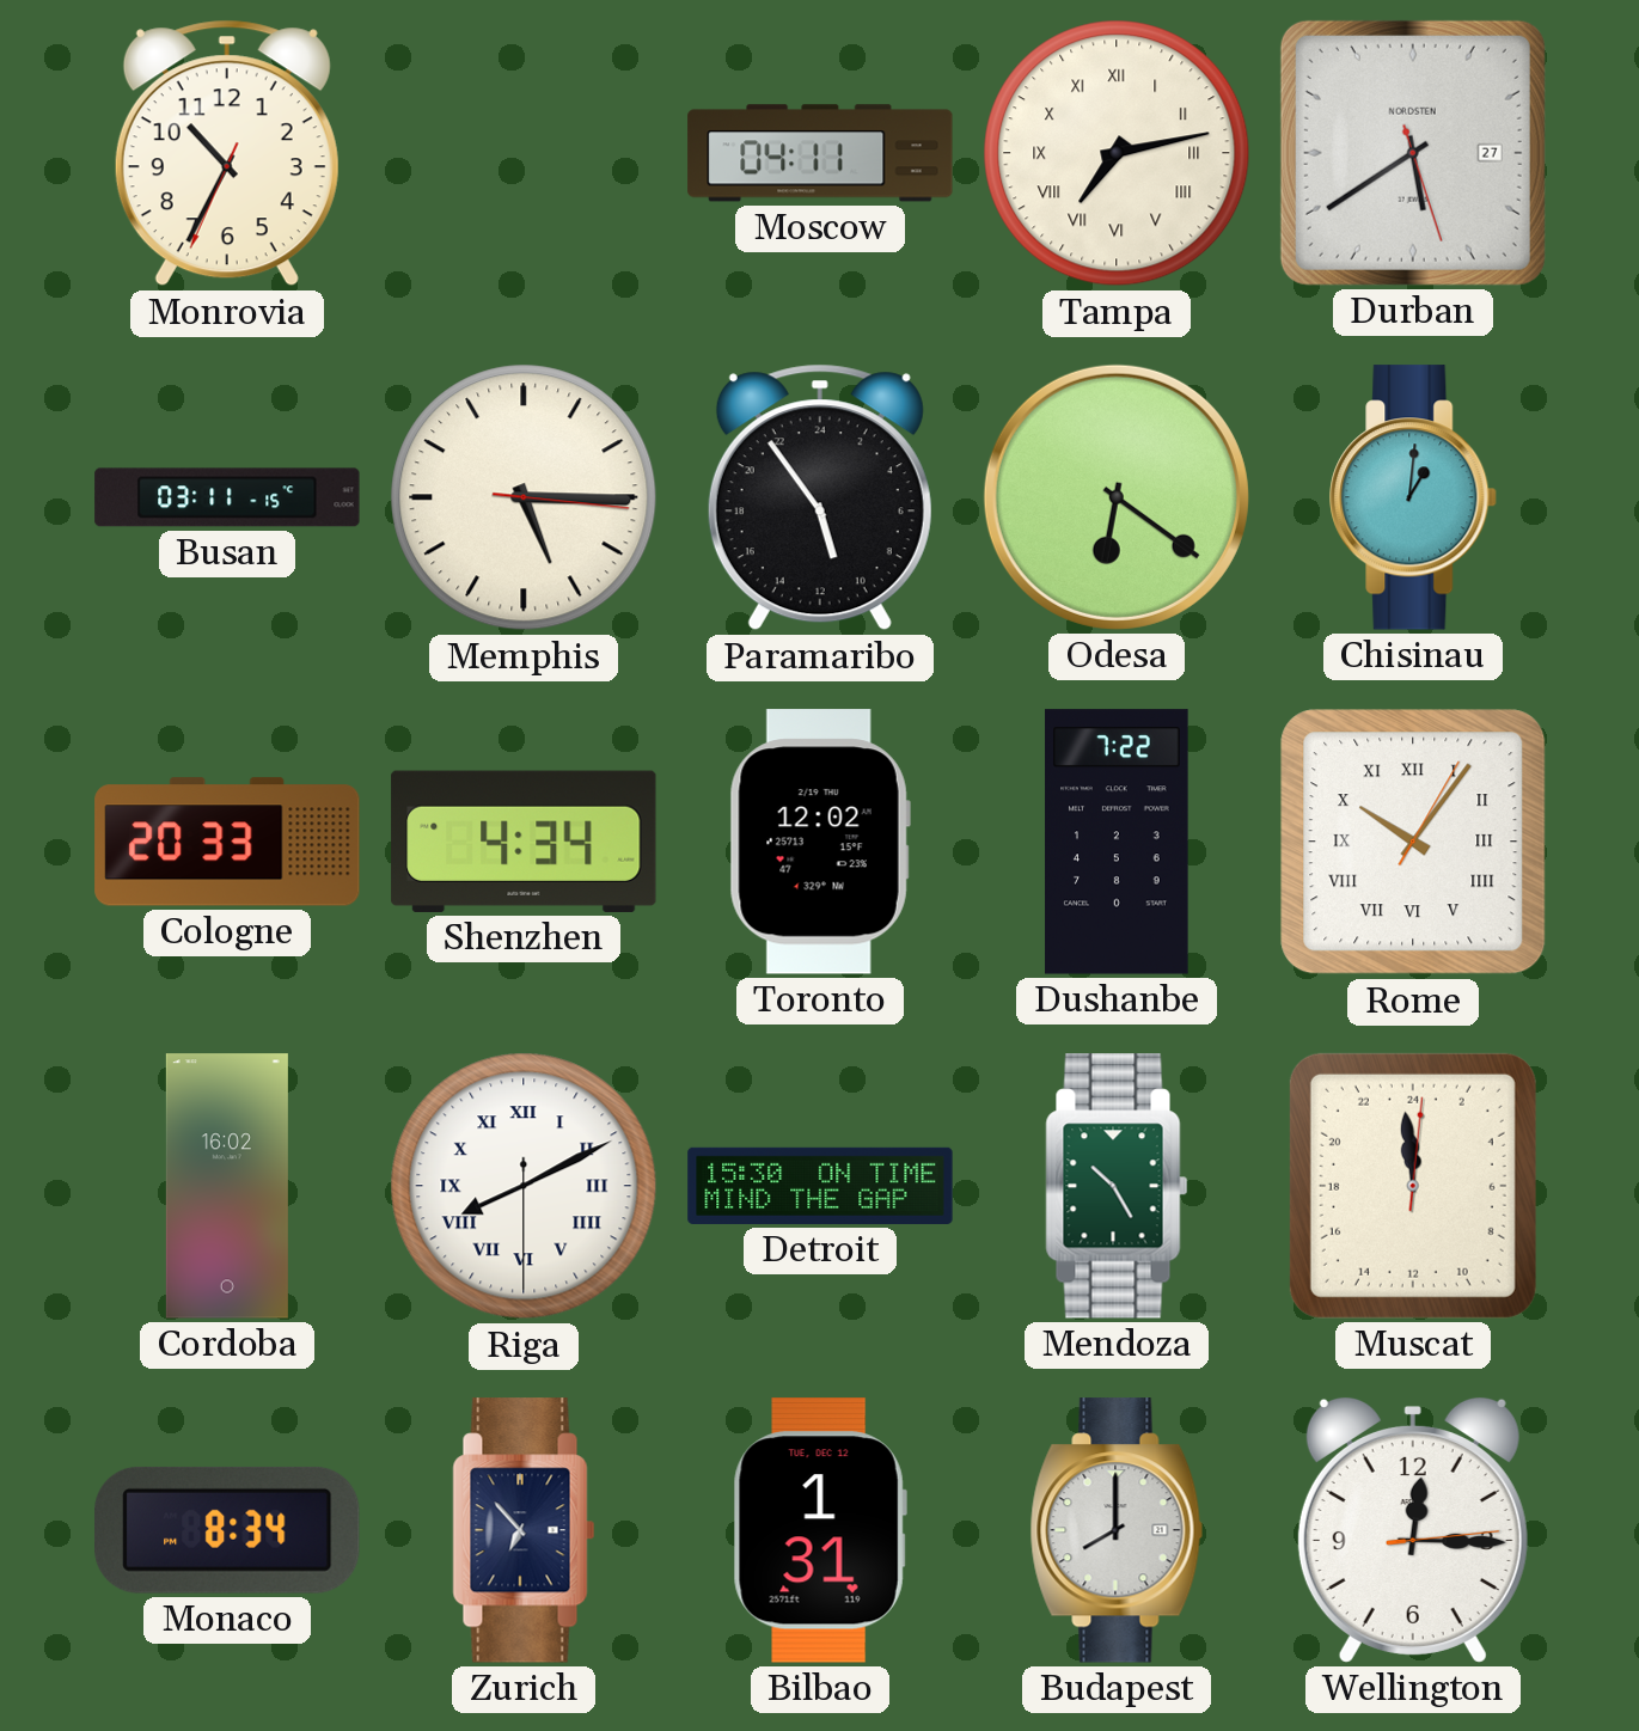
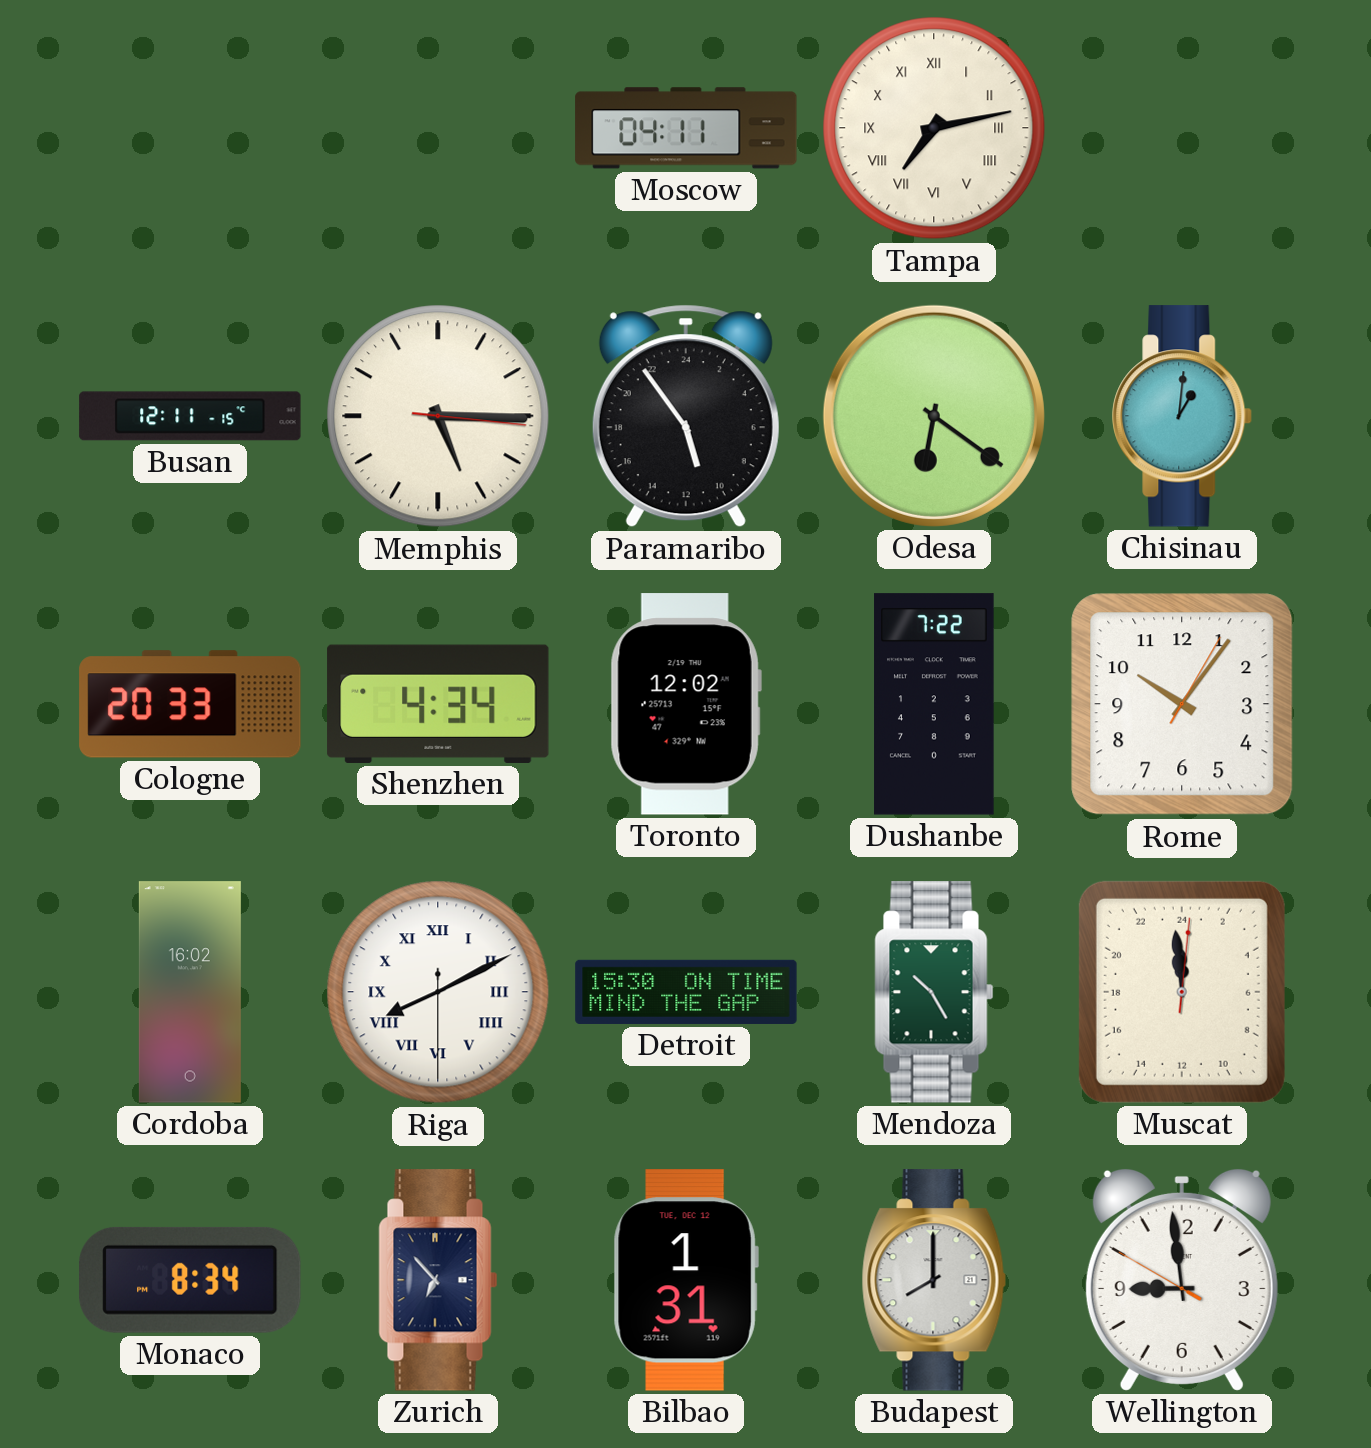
Monrovia: 10:34 -> none (227, 153)
Durban: 5:39 -> none (1413, 153)
Busan: 03:11 -> 12:11 (190, 416)
Rome numerals: Roman -> Arabic (1182, 704)
Wellington: 12:15 -> 8:58 (1182, 1280)
